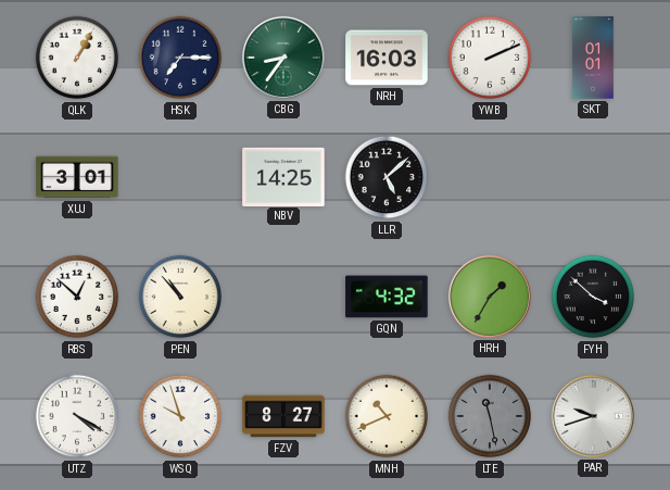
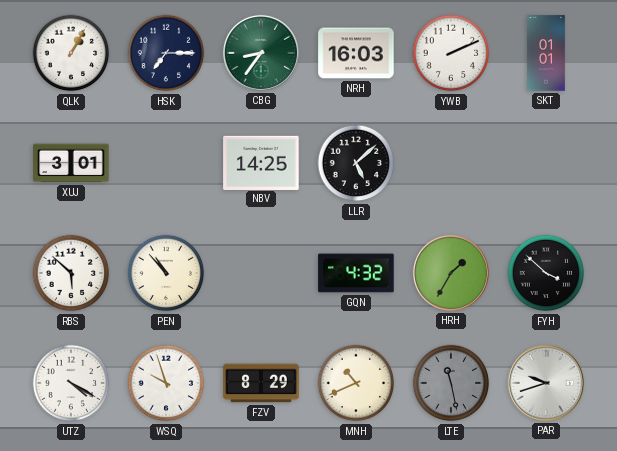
RBS: 12:52 -> 5:52 (71, 273)
FZV: 8:27 -> 8:29 (261, 383)
